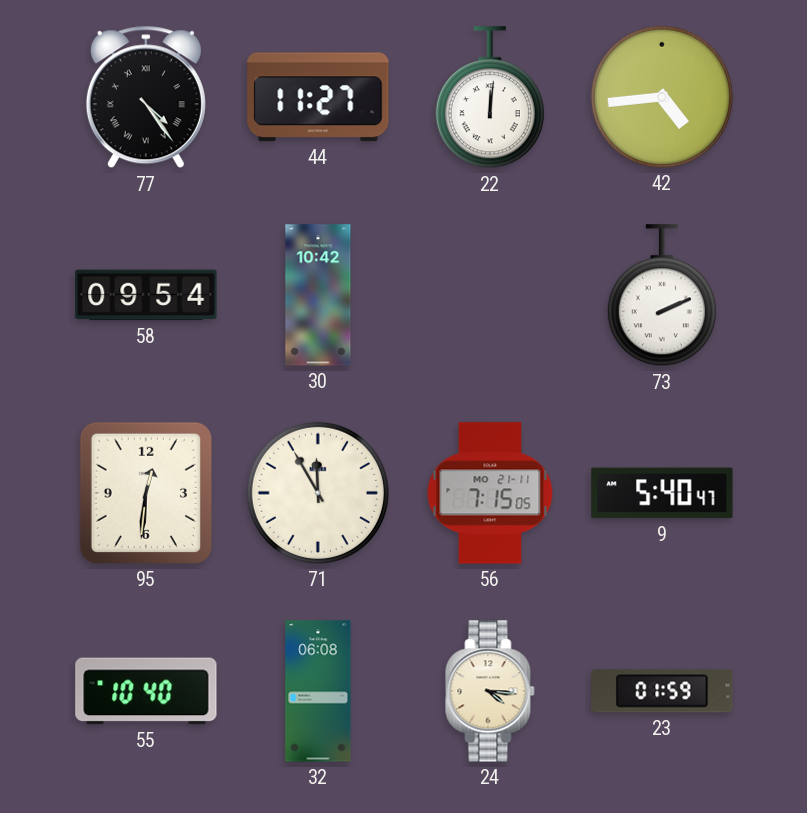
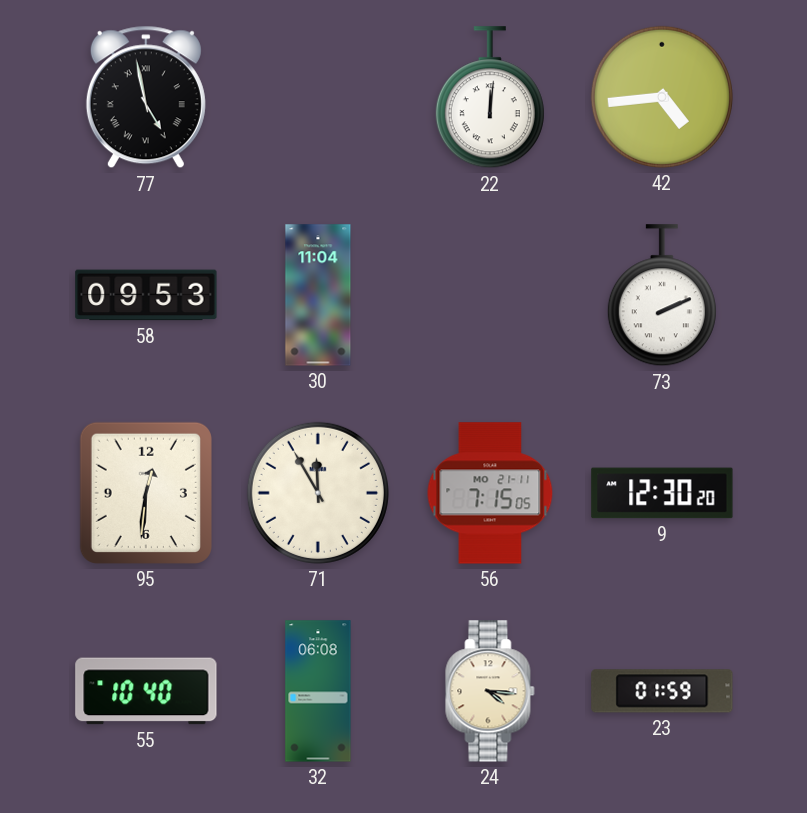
77: 4:24 -> 4:58 (146, 97)
44: 11:27 -> none (318, 97)
58: 09:54 -> 09:53 (146, 295)
30: 10:42 -> 11:04 (318, 295)
9: 5:40 -> 12:30 (662, 493)
